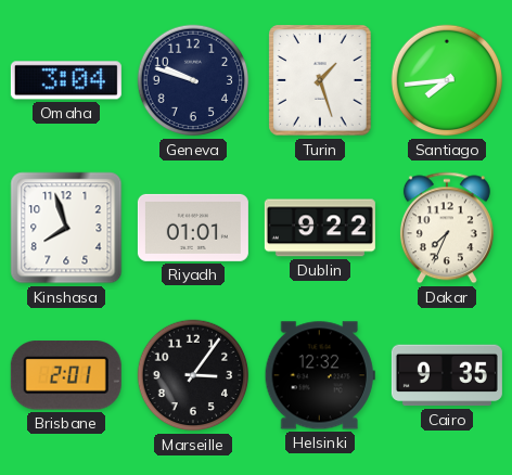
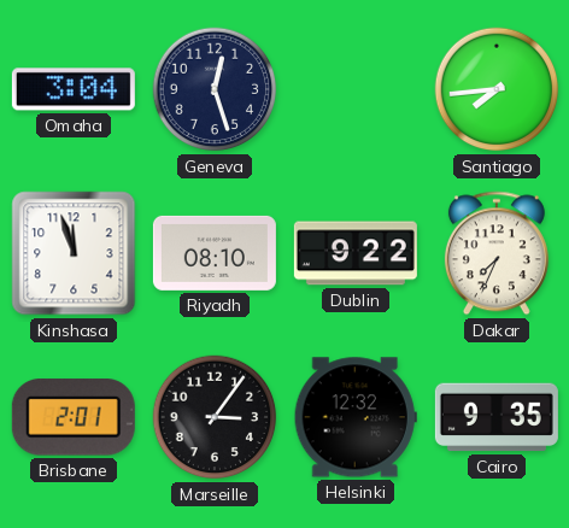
Geneva: 9:48 -> 12:27 (215, 89)
Turin: 1:27 -> none (320, 80)
Kinshasa: 7:57 -> 11:57 (74, 253)
Riyadh: 01:01 -> 08:10 (215, 253)
